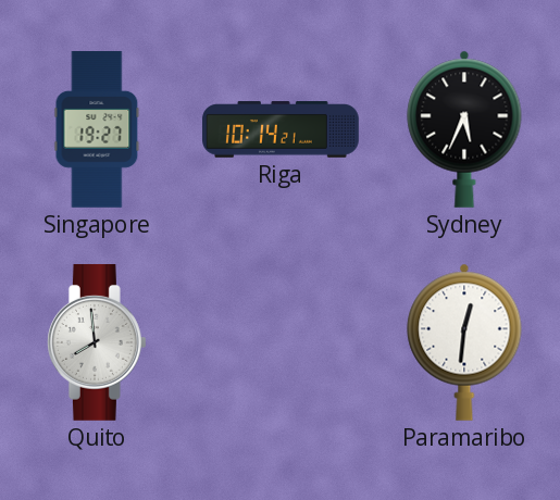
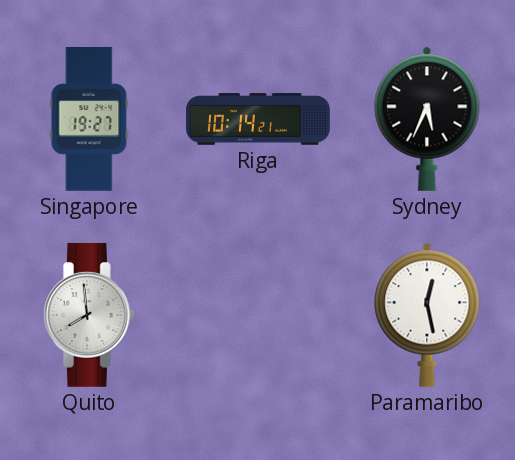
Paramaribo: 12:31 -> 12:28 (427, 315)
